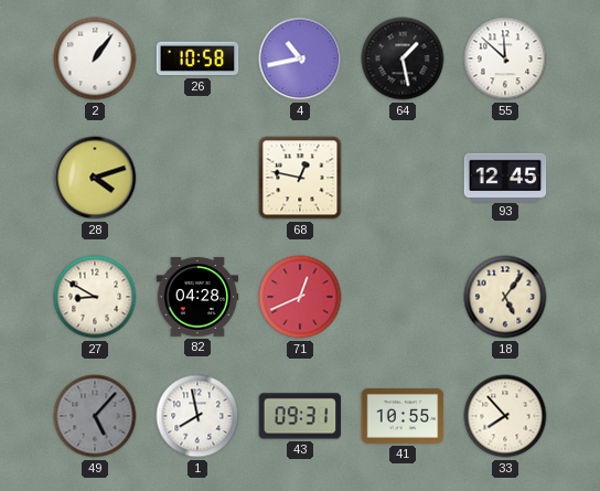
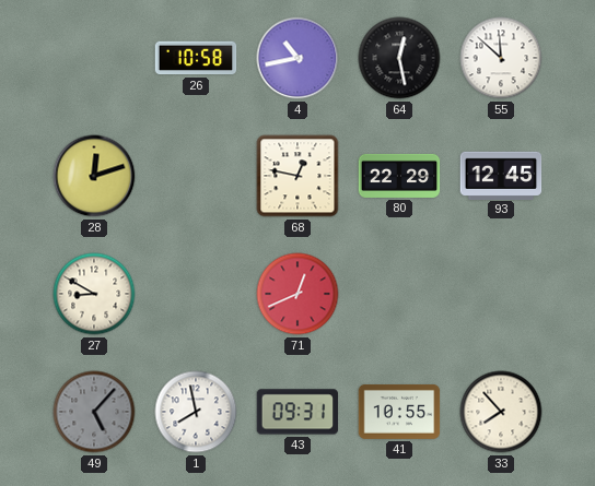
2: 1:06 -> none (95, 58)
64: 1:28 -> 12:28 (399, 58)
28: 4:12 -> 12:12 (94, 176)
80: none -> 22:29 (399, 176)
82: 04:28 -> none (197, 297)
18: 5:06 -> none (505, 297)
